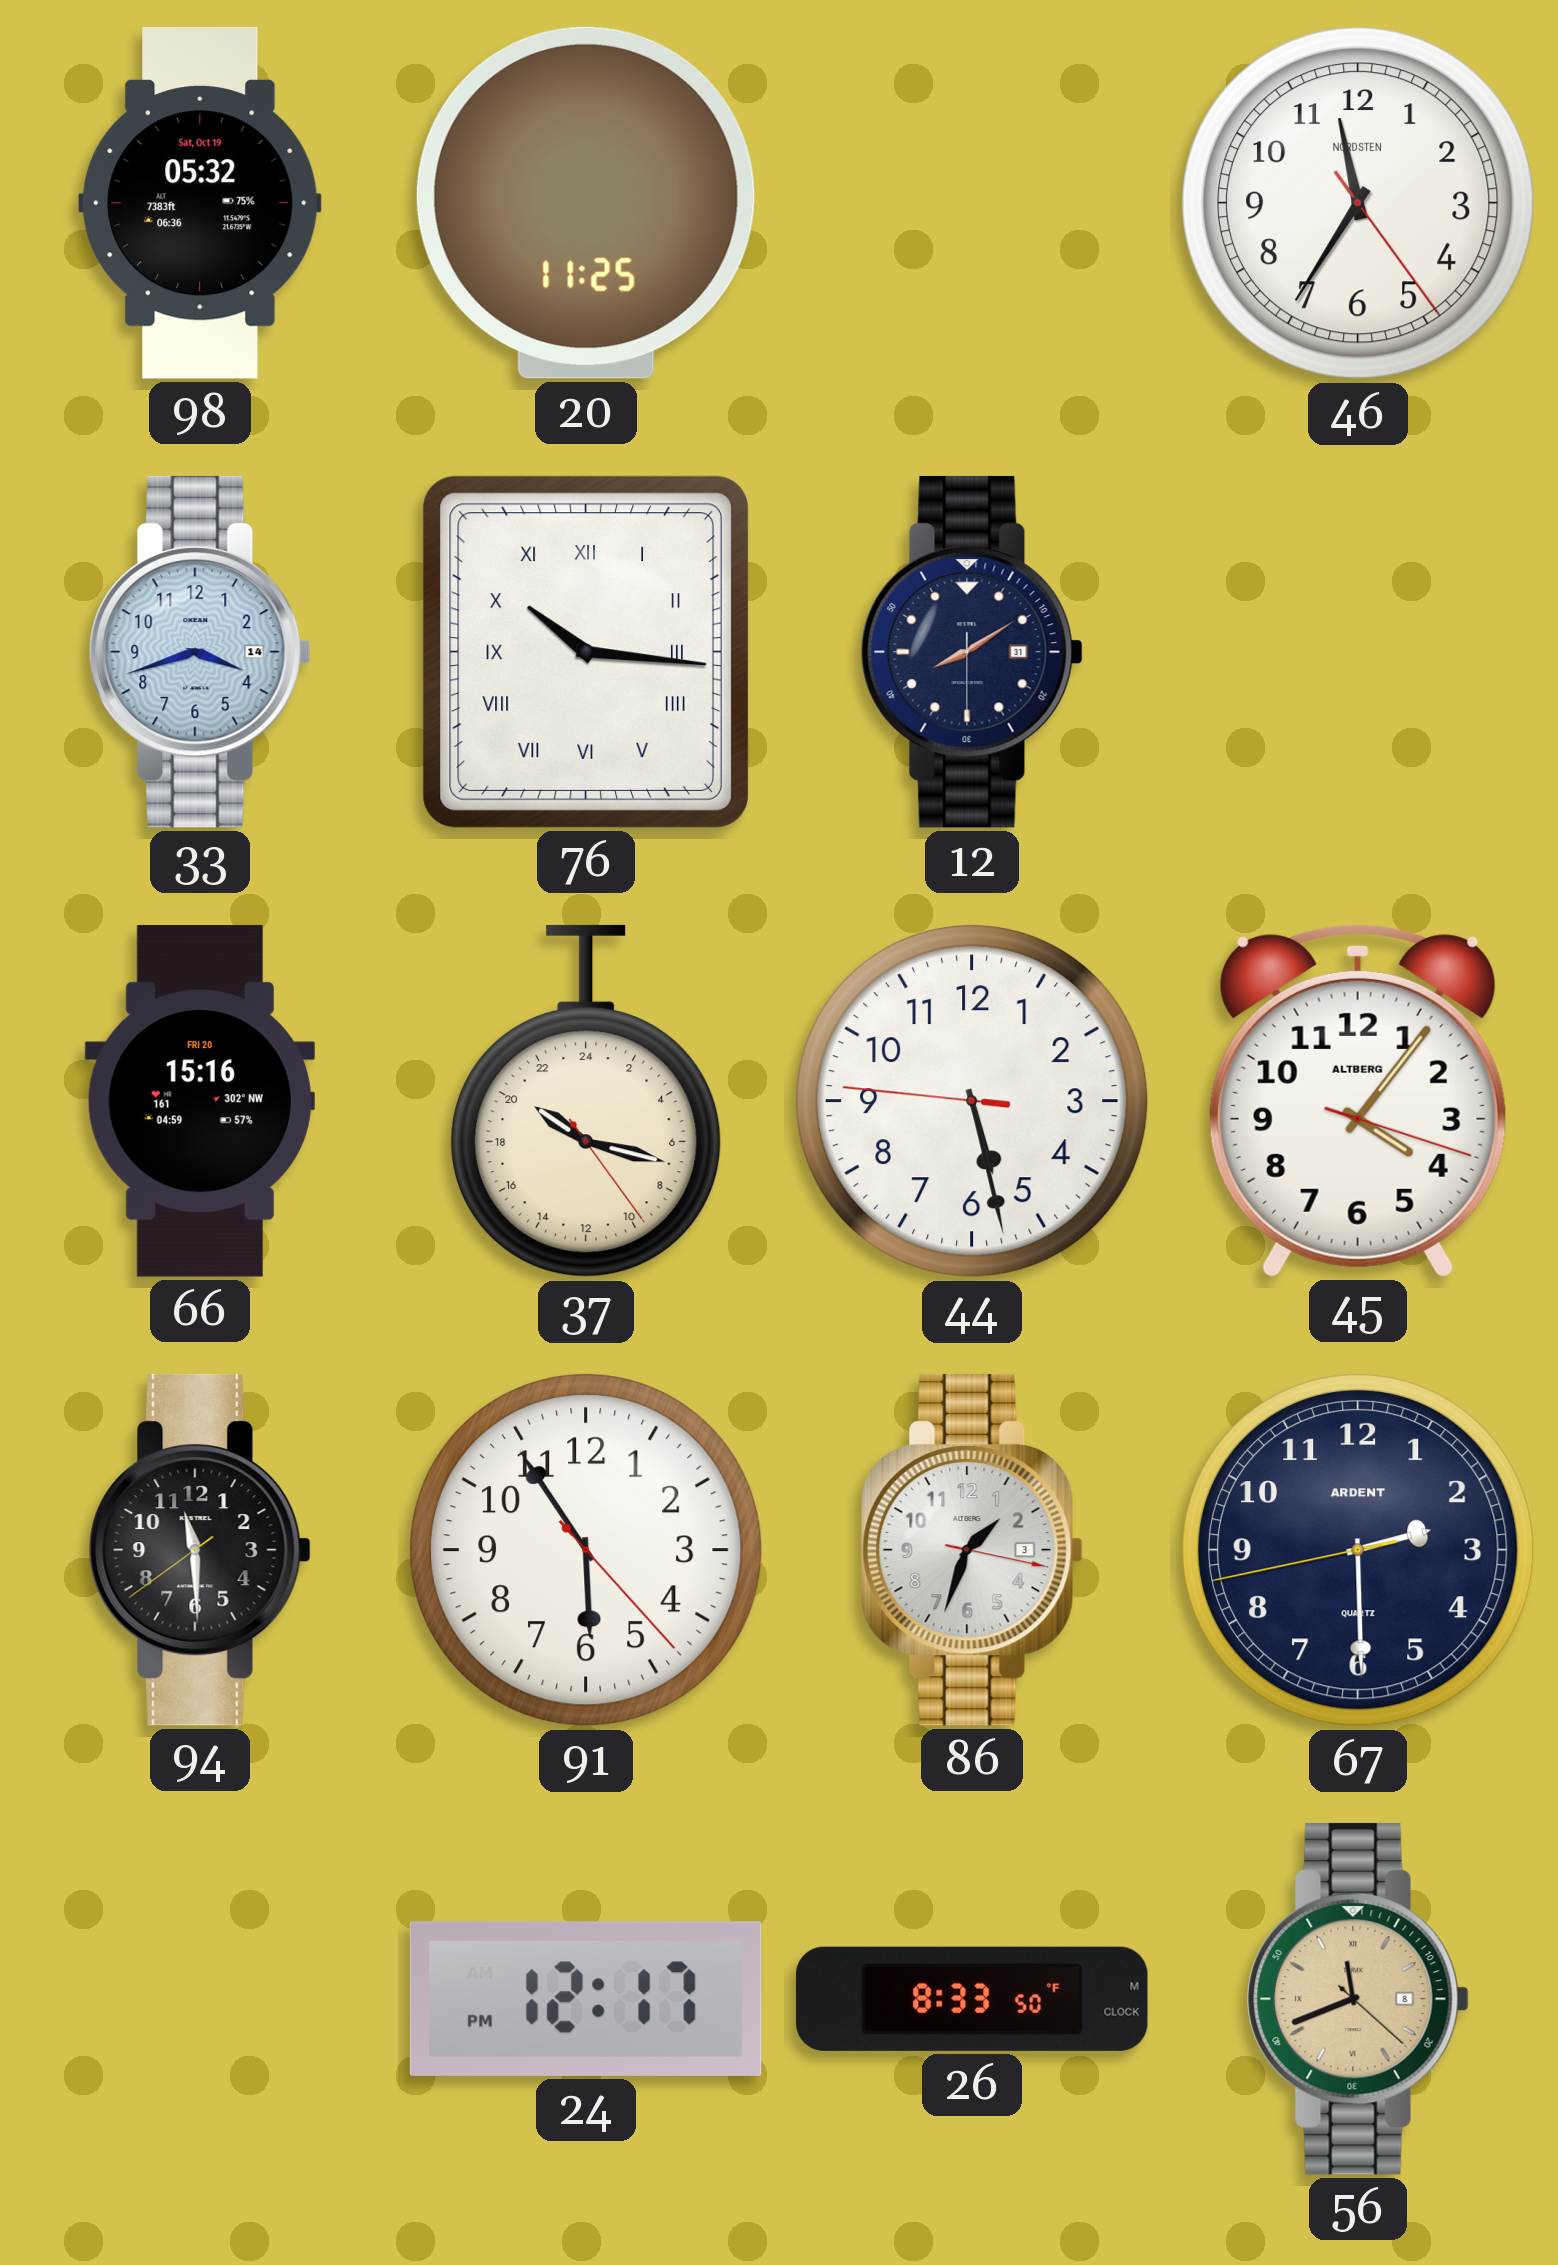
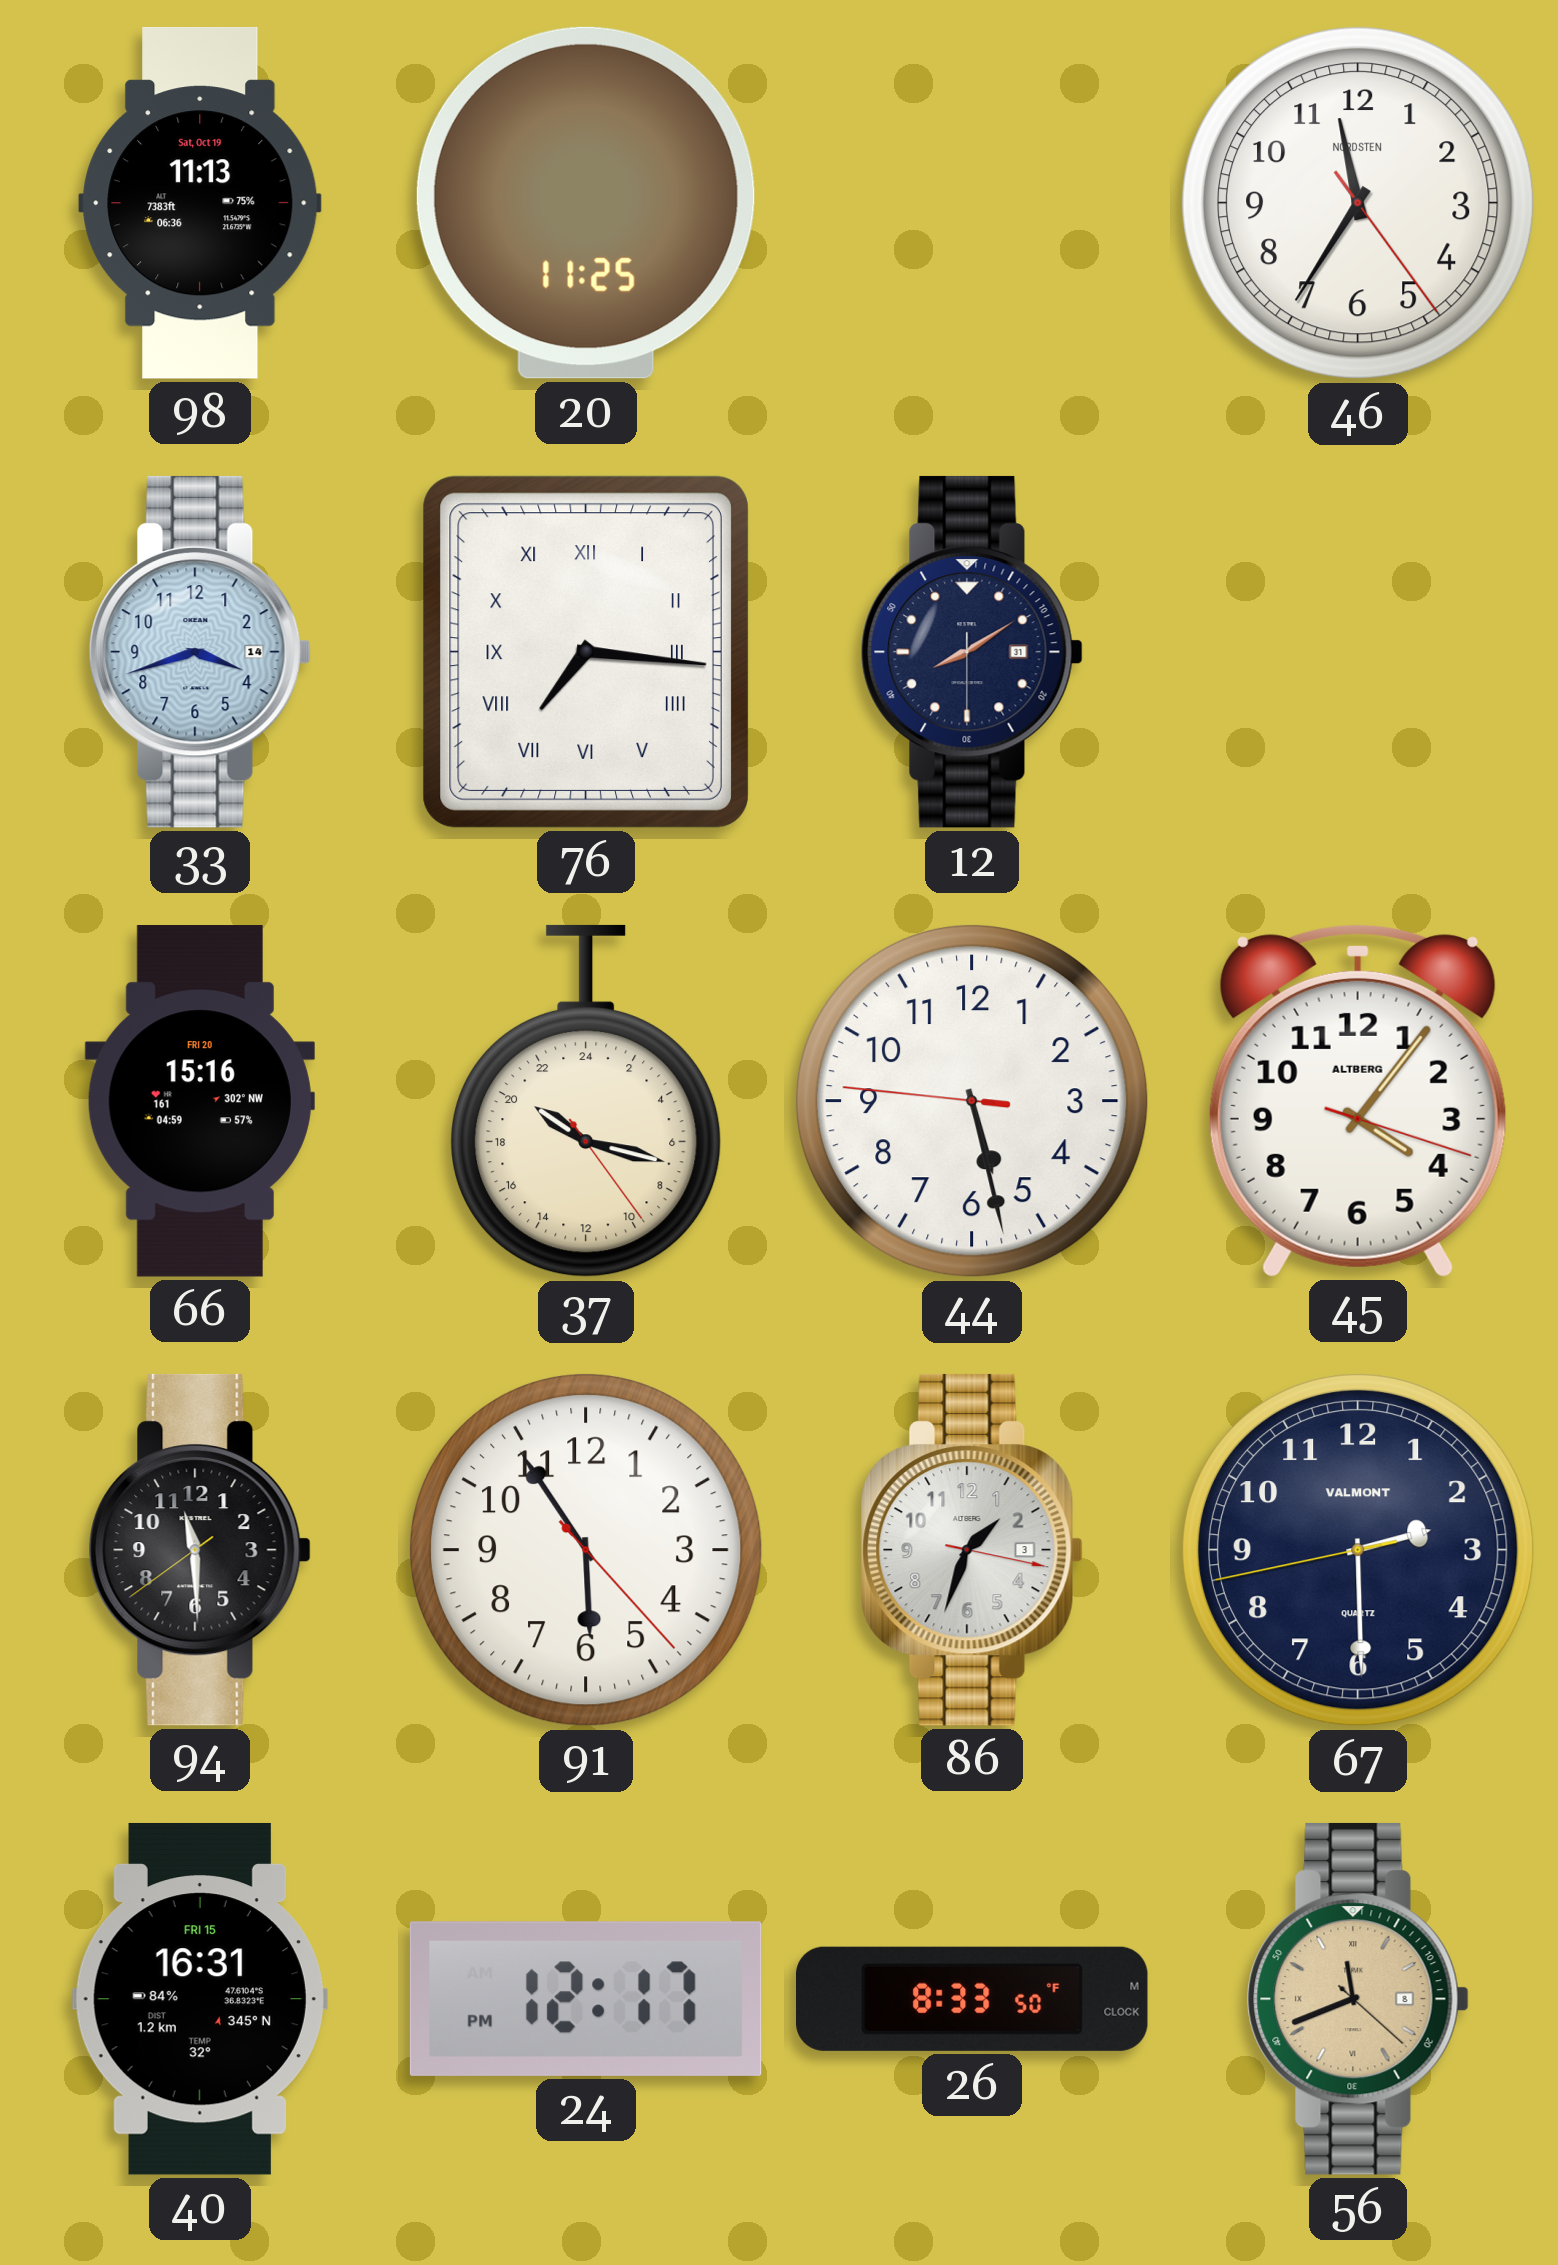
98: 05:32 -> 11:13 (200, 203)
76: 10:16 -> 7:16 (586, 652)
67 brand: ARDENT -> VALMONT (1358, 1550)
40: none -> 16:31 (200, 1999)
